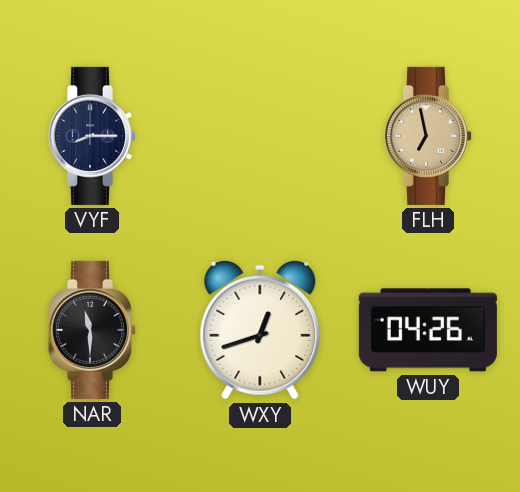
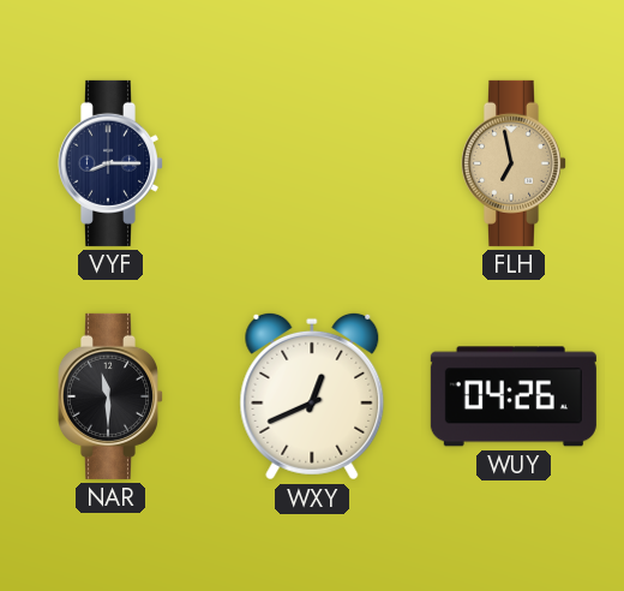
WXY: 12:42 -> 12:41 (312, 396)
